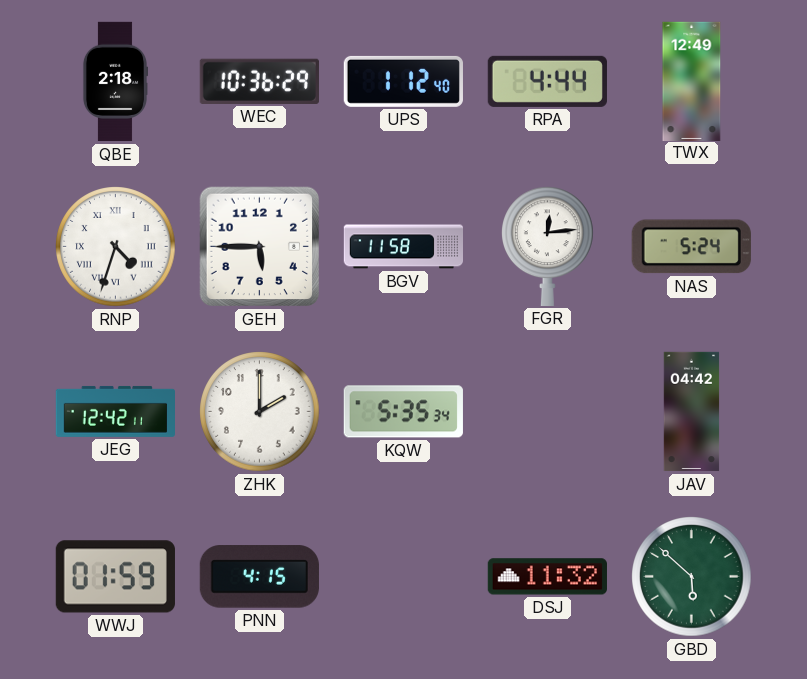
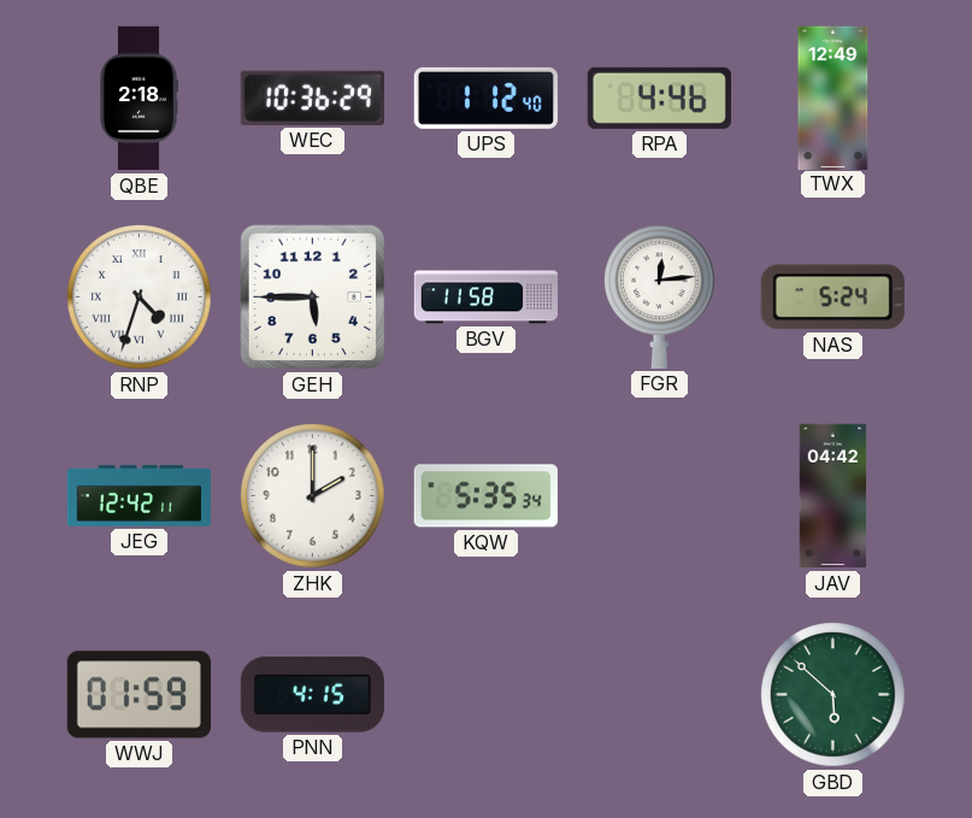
RPA: 4:44 -> 4:46 (659, 98)
DSJ: 11:32 -> none (547, 577)
